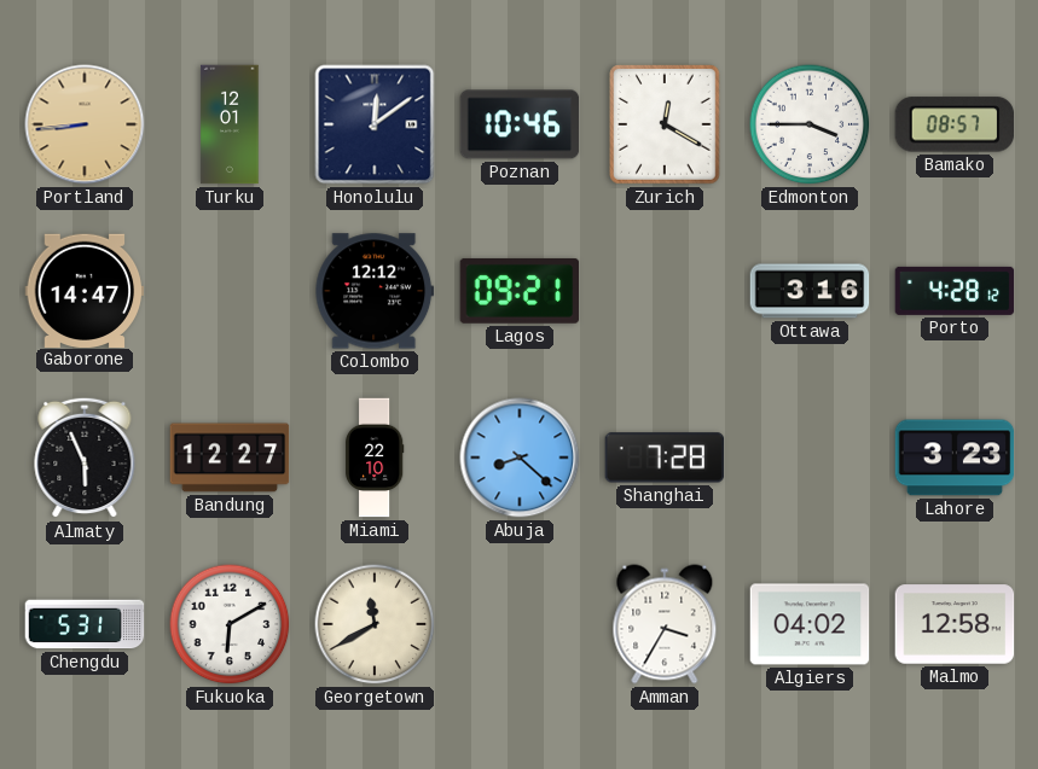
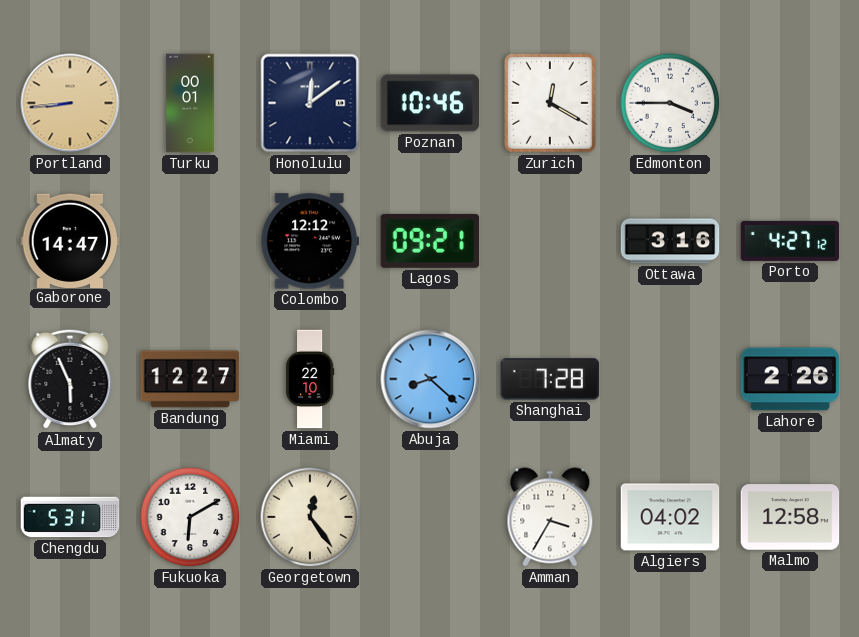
Turku: 12:01 -> 00:01 (190, 103)
Bamako: 08:57 -> none (955, 124)
Porto: 4:28 -> 4:27 (790, 241)
Lahore: 3:23 -> 2:26 (790, 379)
Georgetown: 11:40 -> 12:24 (310, 517)
